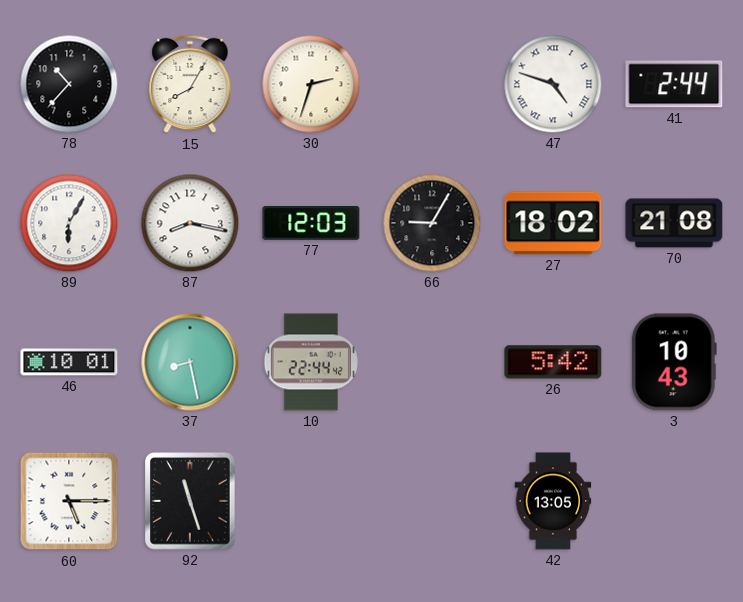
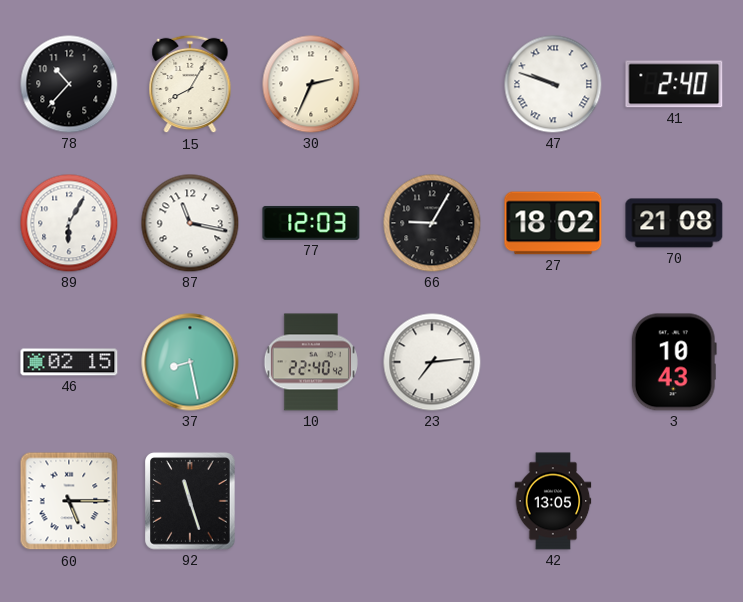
30: 2:33 -> 2:34 (311, 84)
47: 4:48 -> 9:48 (553, 84)
41: 2:44 -> 2:40 (674, 84)
87: 8:17 -> 11:17 (190, 223)
46: 10:01 -> 02:15 (69, 362)
10: 22:44 -> 22:40 (311, 362)
23: none -> 7:14 (432, 362)
26: 5:42 -> none (553, 362)
